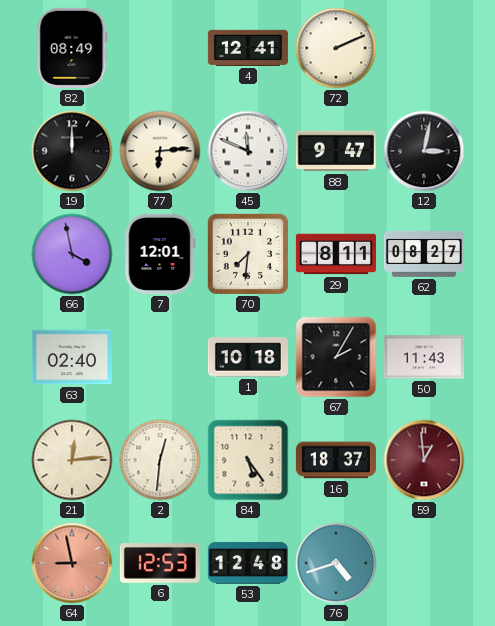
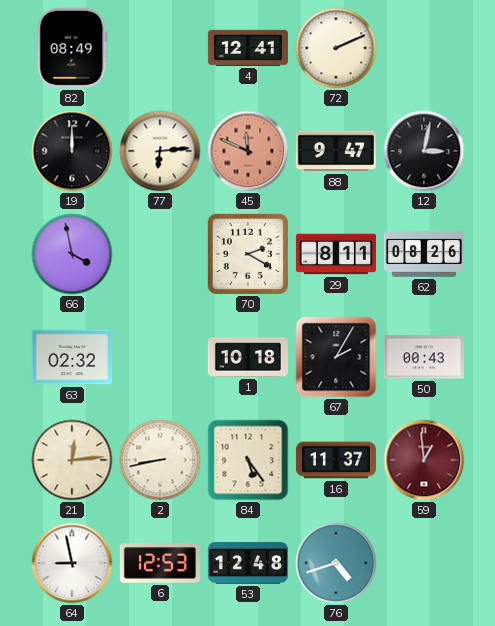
45 dial: white -> salmon (248, 151)
7: 12:01 -> none (160, 254)
70: 7:31 -> 2:20 (248, 254)
62: 08:27 -> 08:26 (424, 255)
63: 02:40 -> 02:32 (72, 357)
50: 11:43 -> 00:43 (424, 357)
2: 12:31 -> 8:43 (160, 460)
16: 18:37 -> 11:37 (336, 460)
64 dial: salmon -> white (72, 563)
